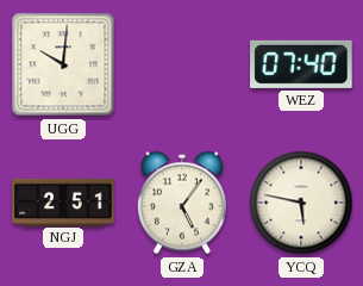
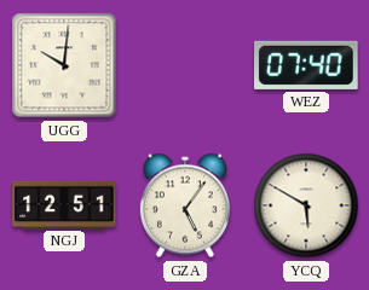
NGJ: 2:51 -> 12:51 (64, 204)
YCQ: 5:47 -> 5:50 (306, 205)
